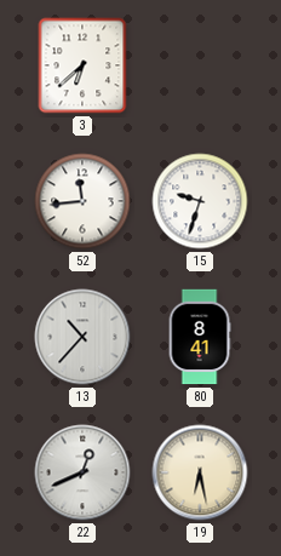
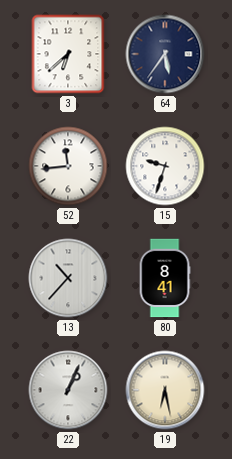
64: none -> 5:36 (165, 54)
22: 12:41 -> 1:04 (68, 390)
